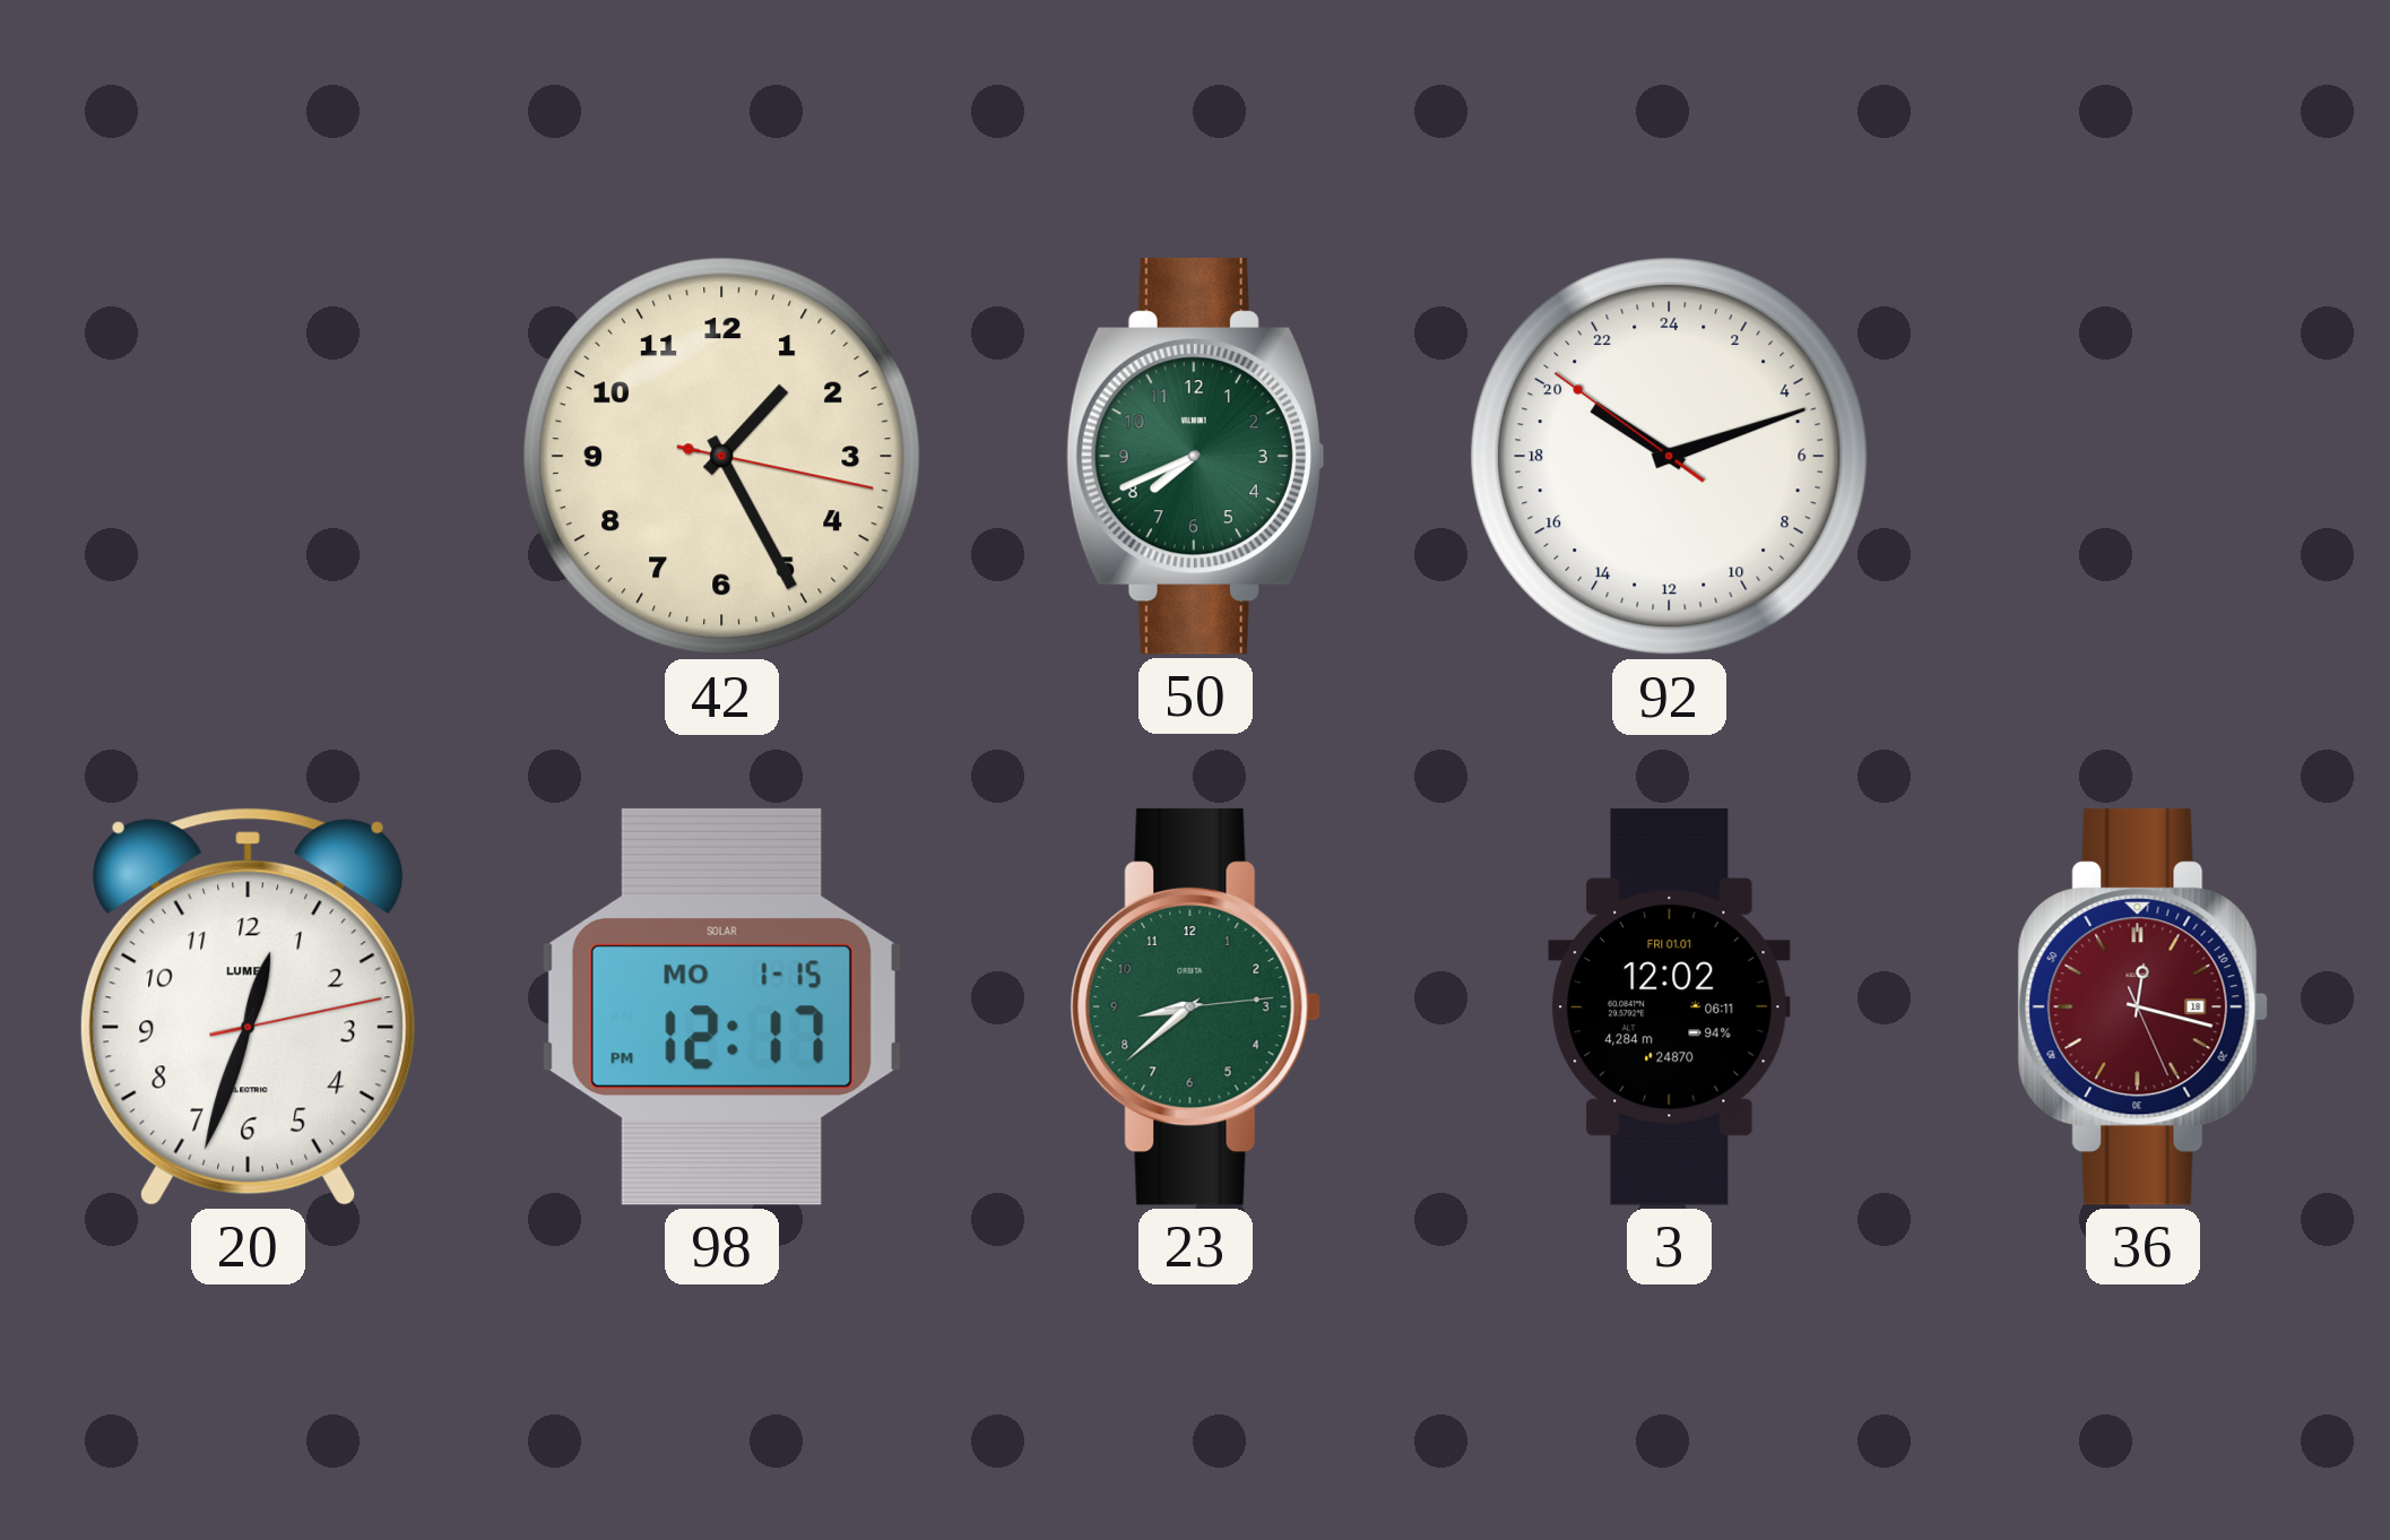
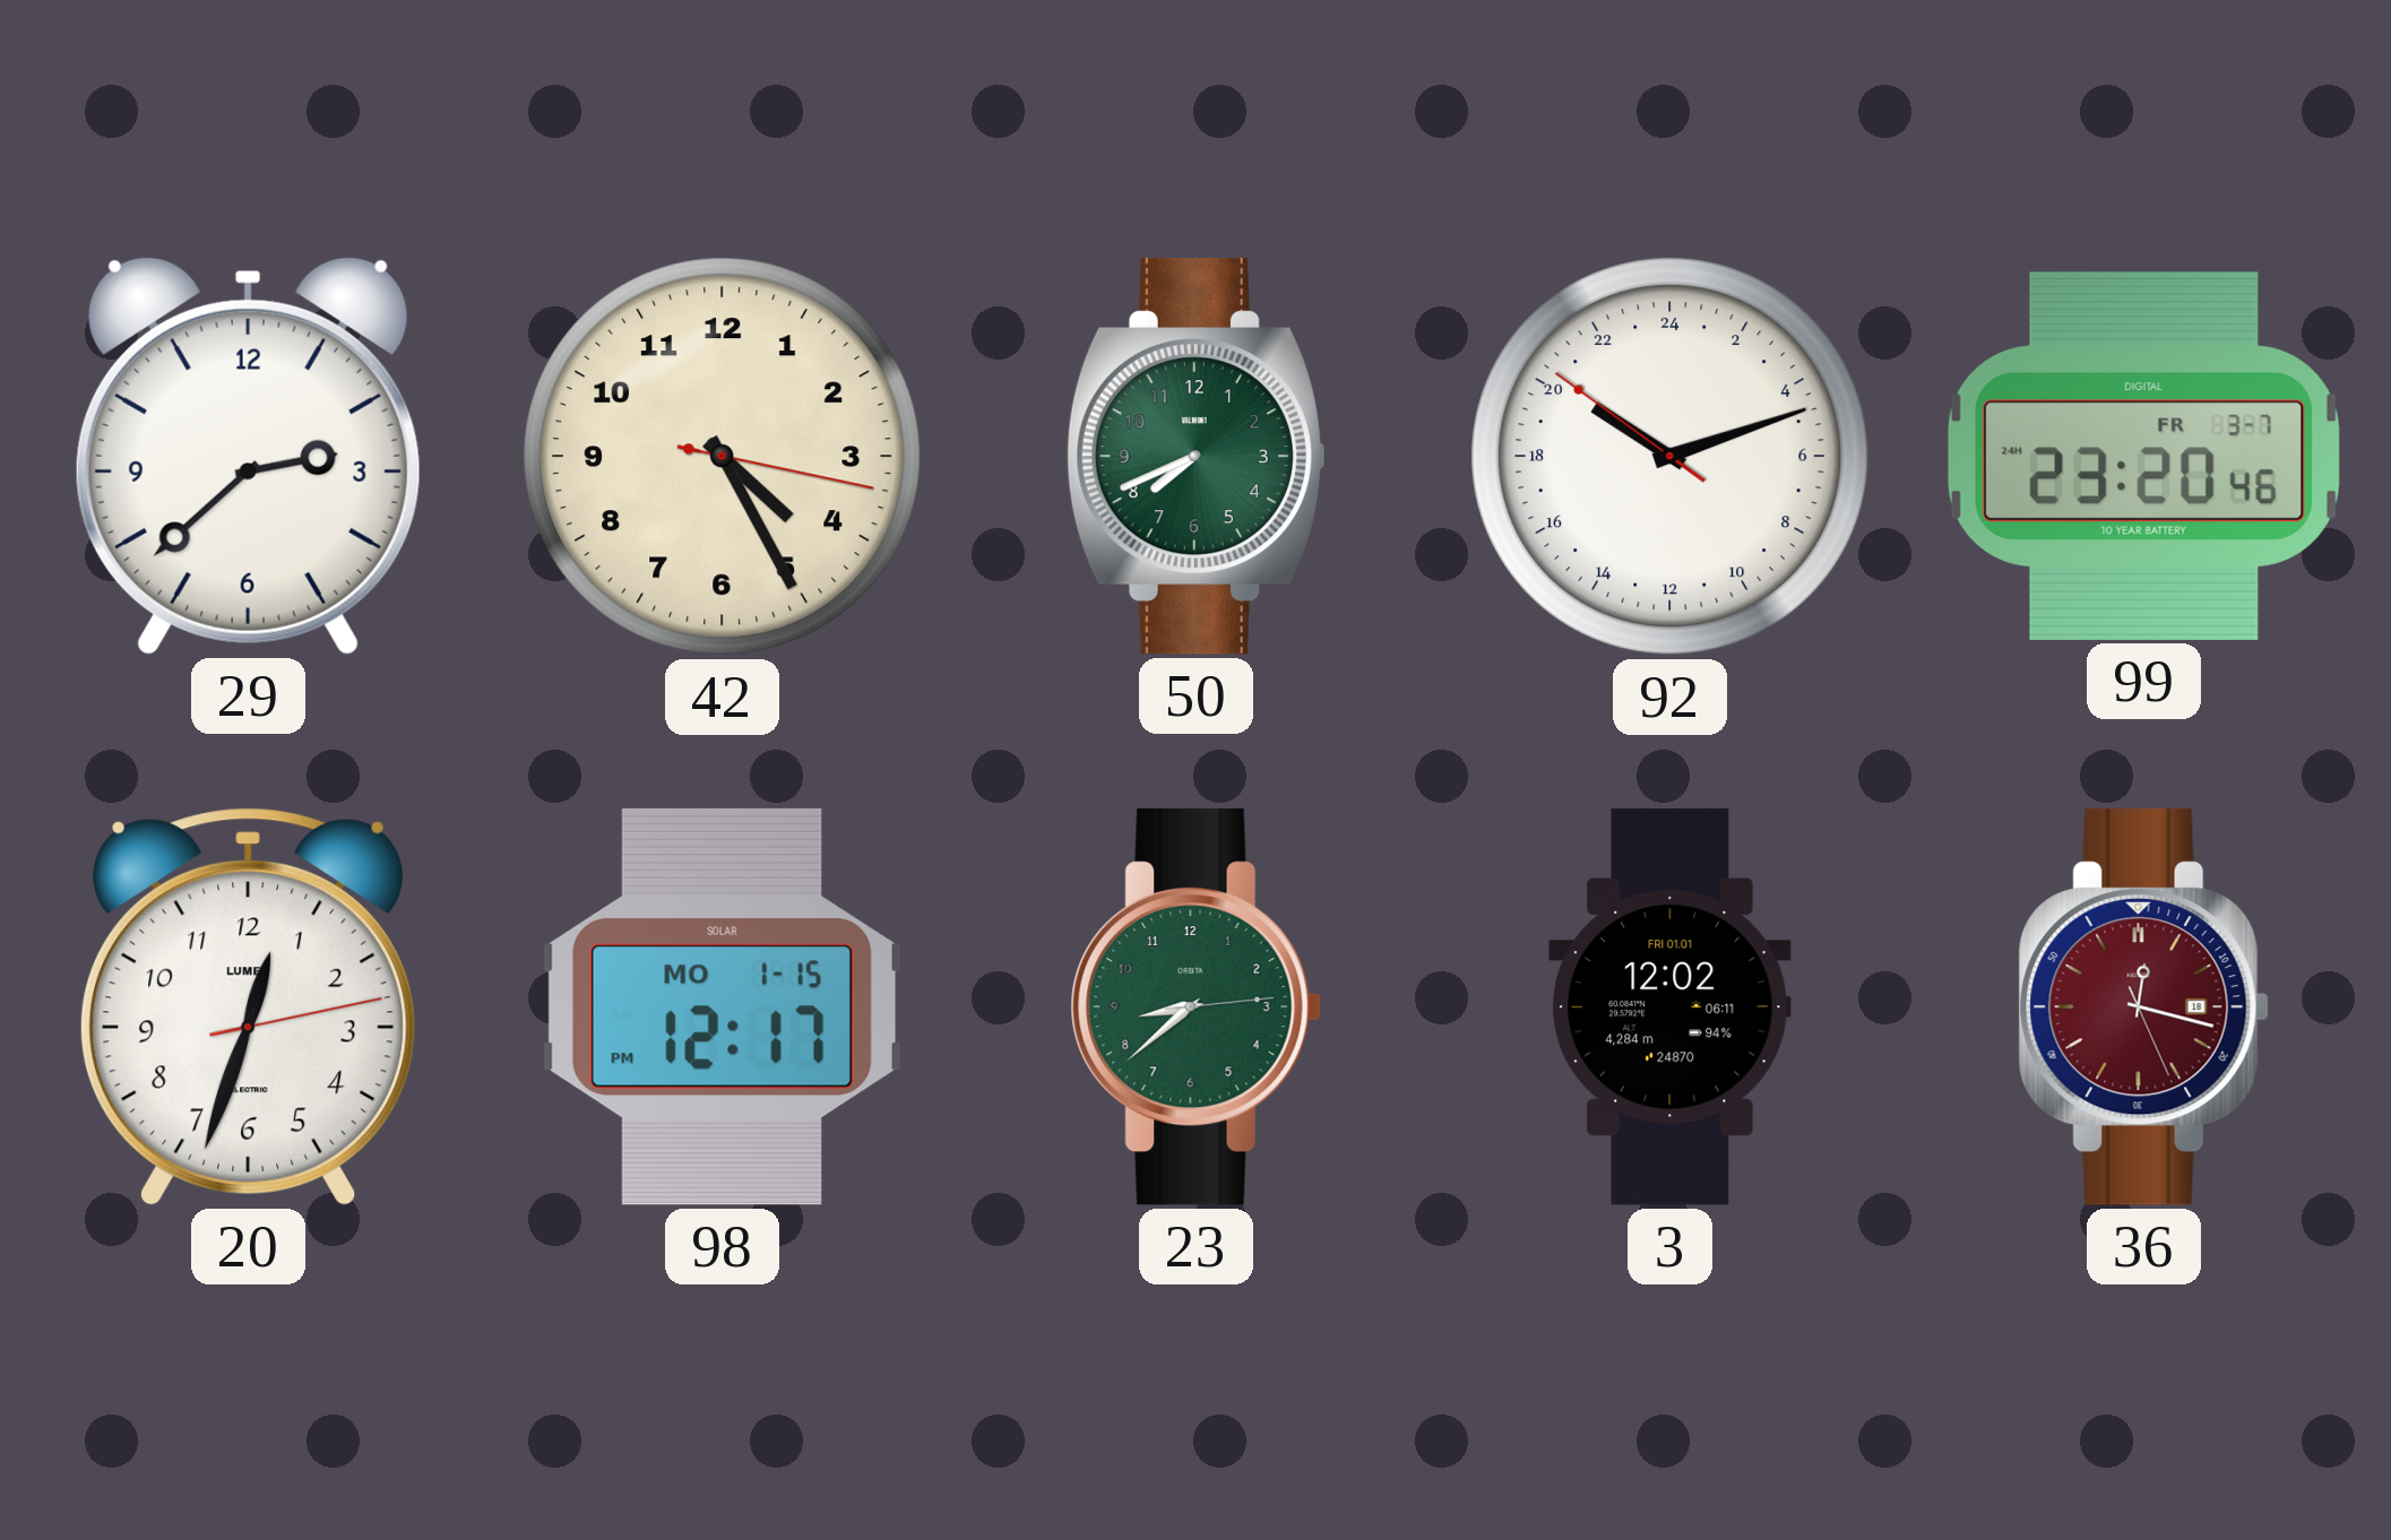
29: none -> 2:38 (248, 456)
42: 1:25 -> 4:25 (723, 457)
99: none -> 23:20 (2143, 456)
